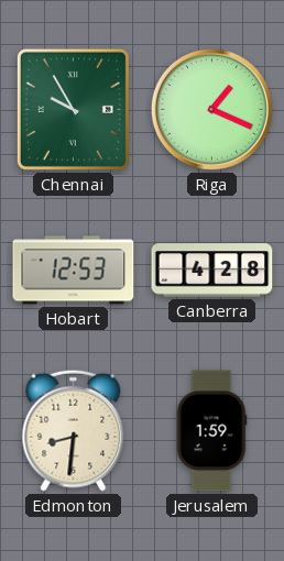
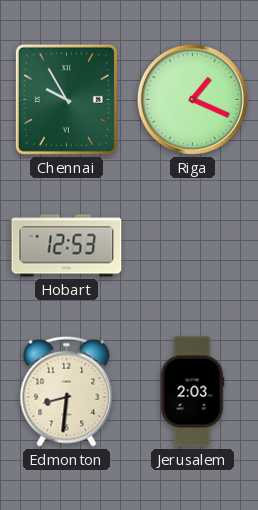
Canberra: 4:28 -> none (212, 271)
Jerusalem: 1:59 -> 2:03 (192, 392)
